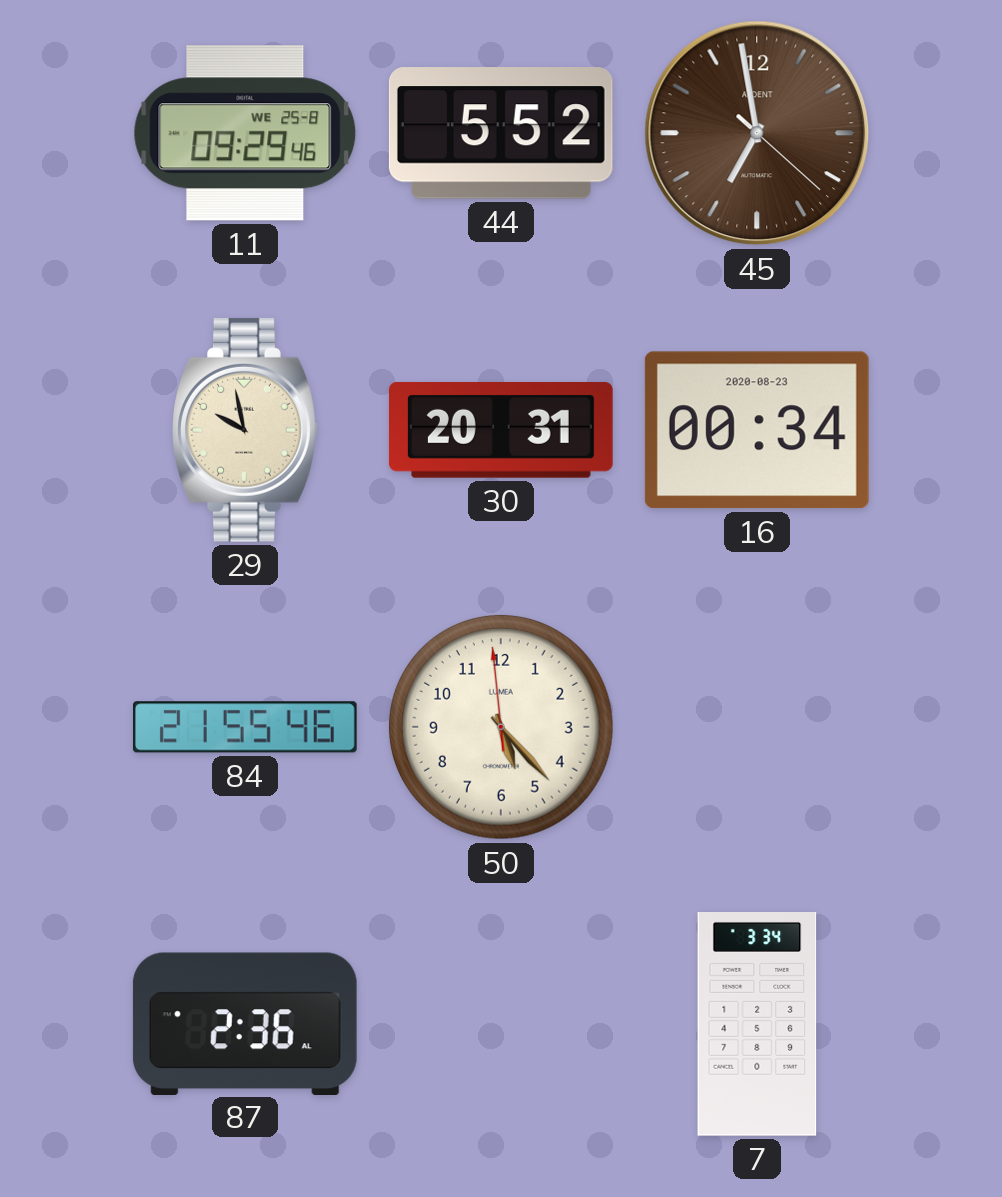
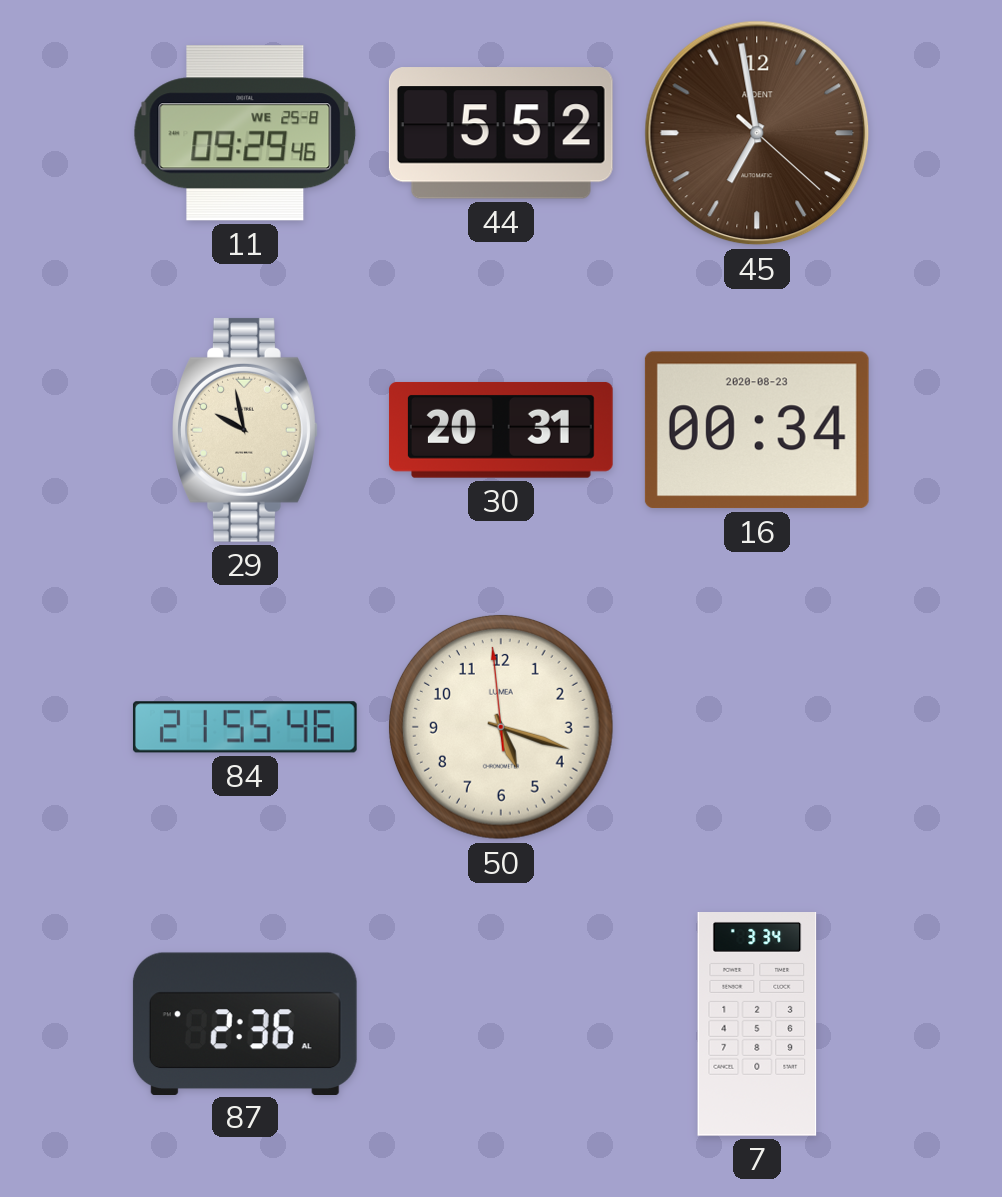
50: 5:22 -> 5:17 (501, 727)
